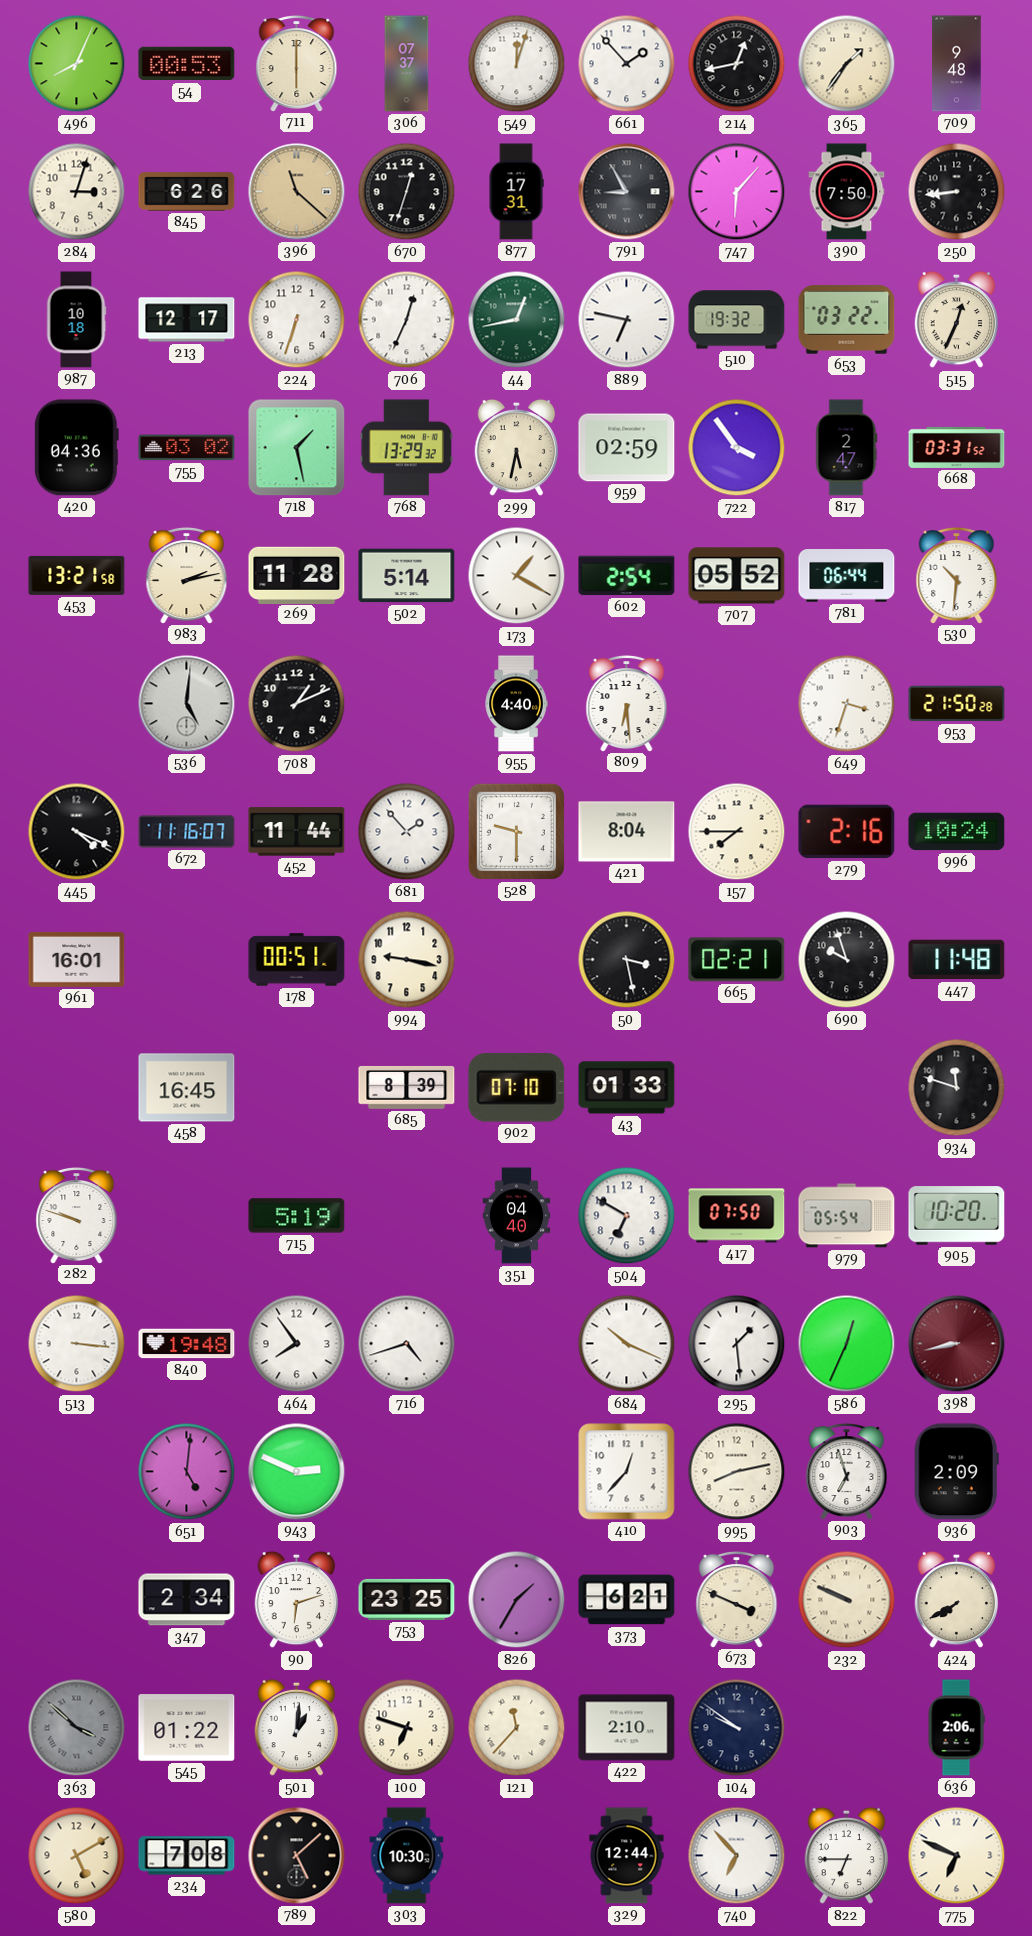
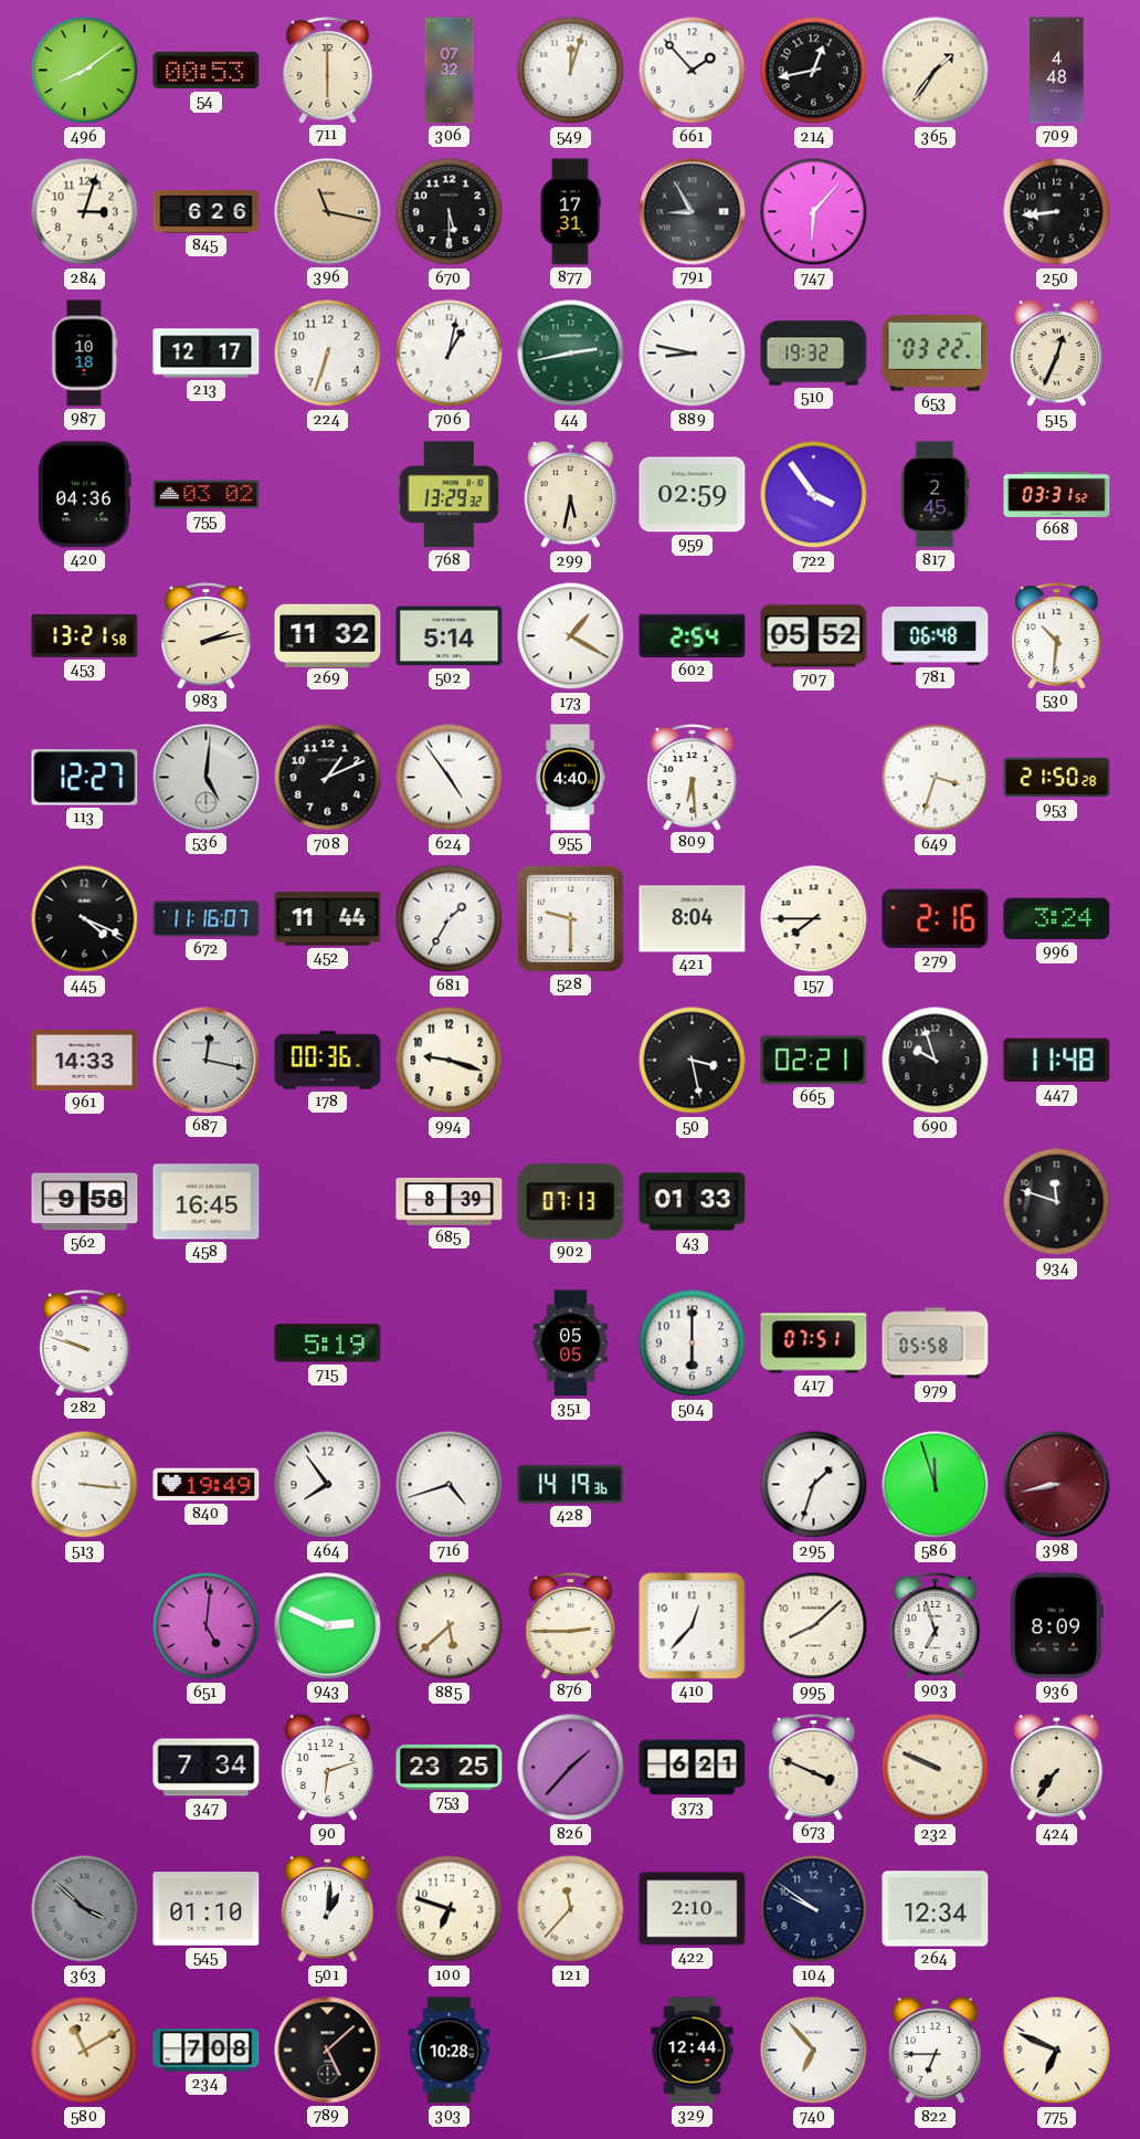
496: 8:04 -> 8:09 (85, 71)
306: 07:37 -> 07:32 (450, 71)
709: 9:48 -> 4:48 (1057, 71)
396: 11:22 -> 11:17 (328, 212)
670: 12:33 -> 5:30 (450, 212)
390: 7:50 -> none (847, 192)
706: 12:34 -> 1:02 (450, 354)
44: 12:43 -> 2:43 (571, 354)
889: 6:47 -> 8:47 (693, 354)
718: 1:28 -> none (297, 448)
817: 2:47 -> 2:45 (935, 495)
269: 11:28 -> 11:32 (328, 635)
781: 06:44 -> 06:48 (936, 636)
113: none -> 12:27 (85, 778)
624: none -> 4:54 (450, 778)
681: 1:53 -> 1:35 (450, 919)
996: 10:24 -> 3:24 (1057, 919)
961: 16:01 -> 14:33 (85, 1060)
687: none -> 12:17 (207, 1061)
178: 00:51 -> 00:36 (328, 1061)
994: 9:17 -> 9:18 (450, 1061)
562: none -> 9:58 (85, 1202)
902: 07:10 -> 07:13 (571, 1202)
351: 04:40 -> 05:05 (571, 1344)
504: 6:50 -> 6:00 (693, 1344)
417: 07:50 -> 07:51 (814, 1344)
979: 05:54 -> 05:58 (936, 1344)
905: 10:20 -> none (957, 1216)
840: 19:48 -> 19:49 (207, 1485)
428: none -> 14:19 (571, 1485)
684: 10:19 -> none (627, 1344)
295: 1:29 -> 1:33 (814, 1485)
586: 12:34 -> 11:57 (936, 1485)
885: none -> 5:38 (450, 1626)
876: none -> 2:45 (571, 1625)
995: 8:13 -> 8:08 (814, 1626)
936: 2:09 -> 8:09 (1056, 1626)
347: 2:34 -> 7:34 (207, 1768)
826: 1:35 -> 1:37 (571, 1768)
424: 7:40 -> 7:36 (1057, 1768)
545: 01:22 -> 01:10 (207, 1909)
264: none -> 12:34 (936, 1909)
636: 2:06 -> none (956, 1728)
580: 5:10 -> 11:10 (85, 2051)
303: 10:30 -> 10:28 (450, 2051)
